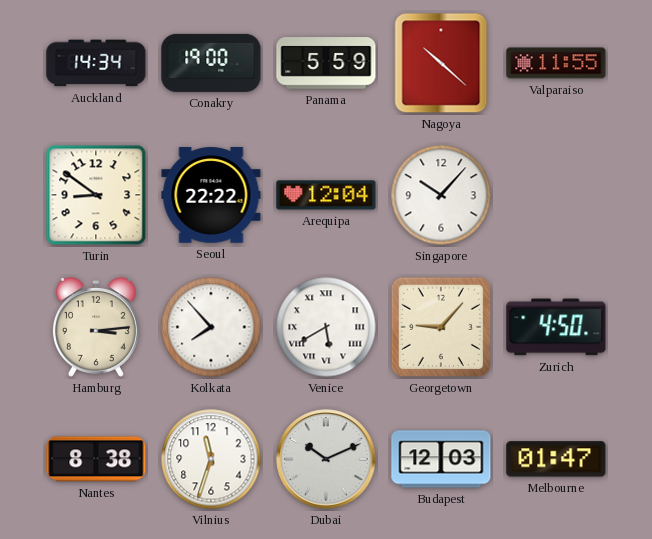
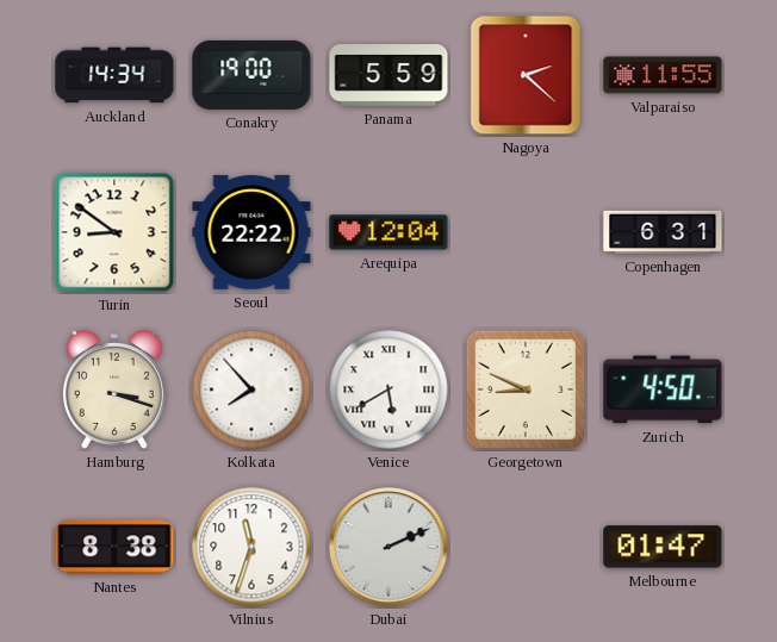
Nagoya: 10:22 -> 2:22 (526, 75)
Singapore: 10:07 -> none (441, 195)
Copenhagen: none -> 6:31 (663, 232)
Hamburg: 3:14 -> 3:18 (114, 389)
Georgetown: 9:07 -> 8:49 (526, 389)
Dubai: 10:11 -> 2:11 (388, 547)
Budapest: 12:03 -> none (441, 459)
